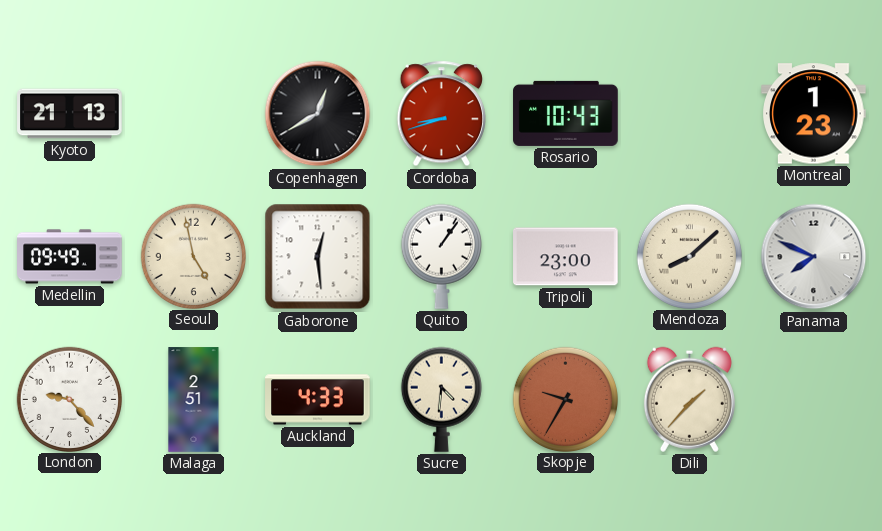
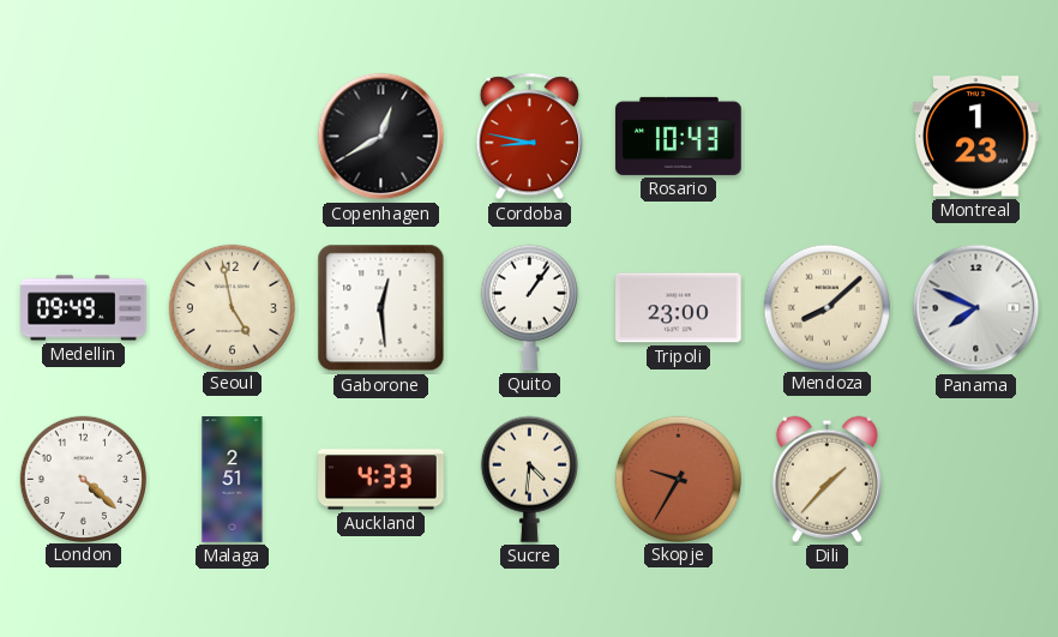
Kyoto: 21:13 -> none (70, 114)
Cordoba: 8:42 -> 8:47 (529, 137)
London: 9:23 -> 4:22 (83, 479)
